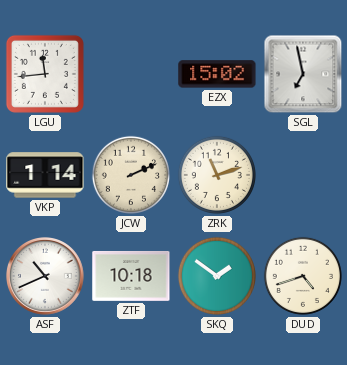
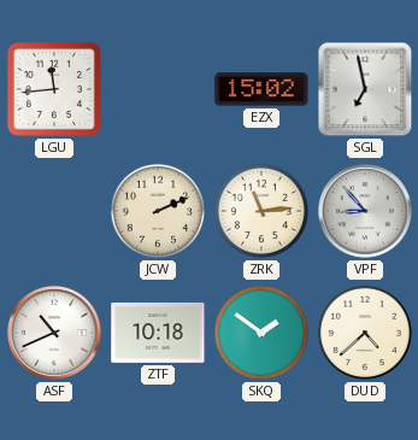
VKP: 1:14 -> none (45, 175)
ZRK: 11:12 -> 11:14 (261, 211)
VPF: none -> 8:53 (366, 212)
DUD: 4:42 -> 4:38 (365, 333)
